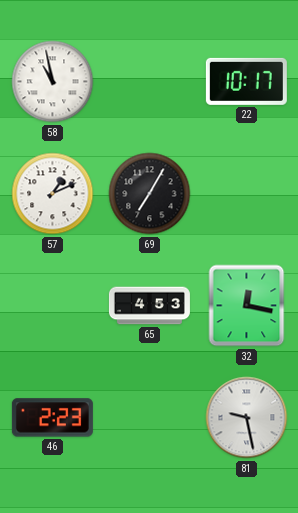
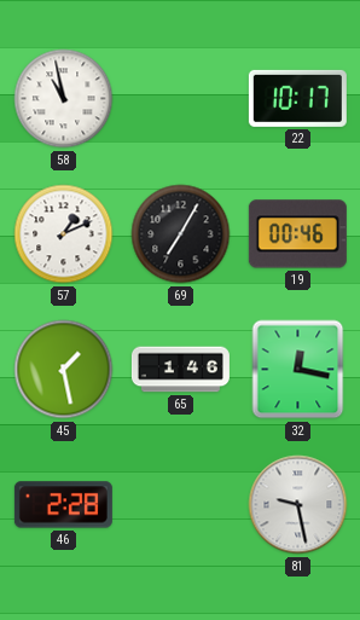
19: none -> 00:46 (297, 234)
45: none -> 1:28 (64, 370)
65: 4:53 -> 1:46 (180, 370)
46: 2:23 -> 2:28 (63, 505)
